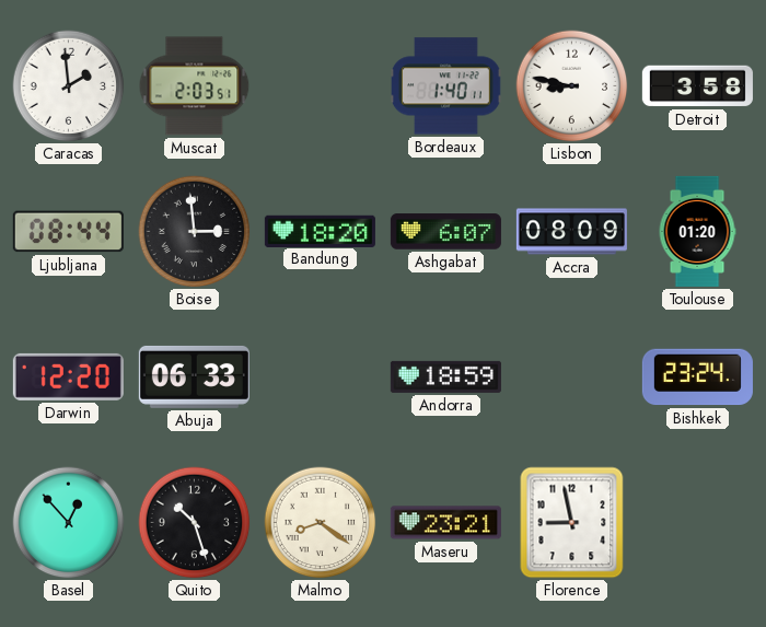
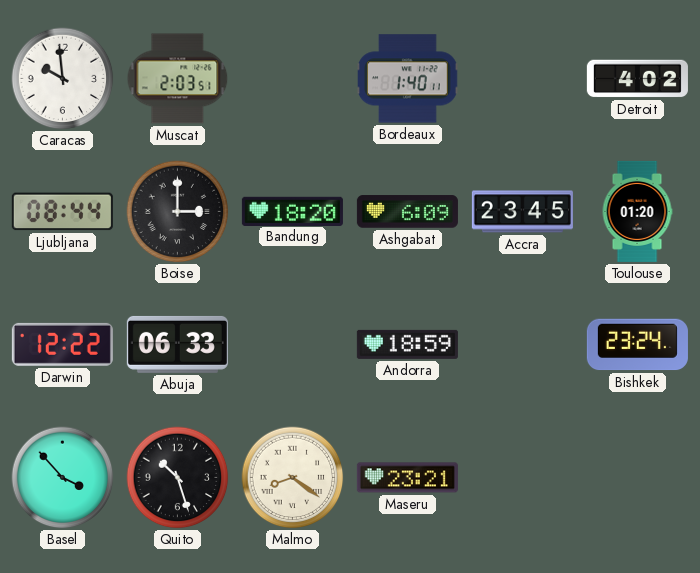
Caracas: 1:59 -> 9:59 (63, 79)
Lisbon: 8:47 -> none (572, 86)
Detroit: 3:58 -> 4:02 (637, 79)
Boise: 2:59 -> 3:00 (178, 212)
Ashgabat: 6:07 -> 6:09 (407, 212)
Accra: 08:09 -> 23:45 (522, 212)
Darwin: 12:20 -> 12:22 (62, 344)
Basel: 12:53 -> 3:53 (63, 478)
Florence: 8:58 -> none (572, 523)
